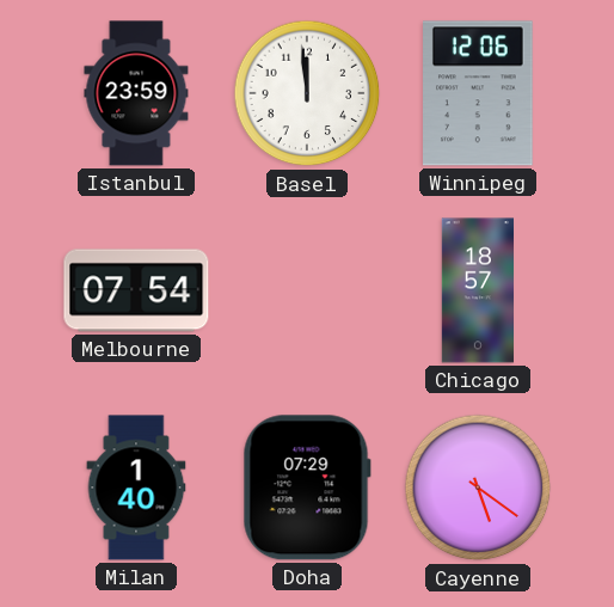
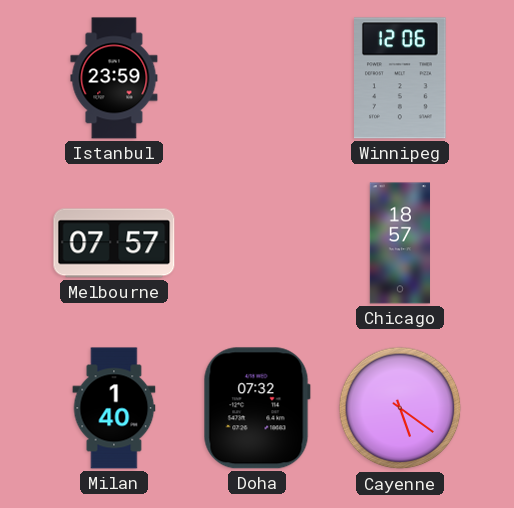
Basel: 11:59 -> none (307, 93)
Melbourne: 07:54 -> 07:57 (114, 243)
Doha: 07:29 -> 07:32 (257, 408)
